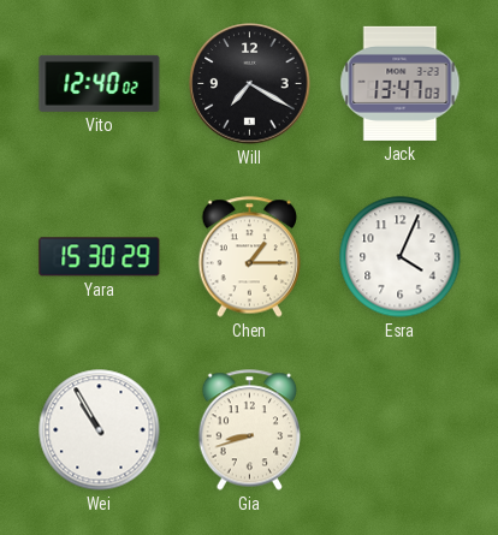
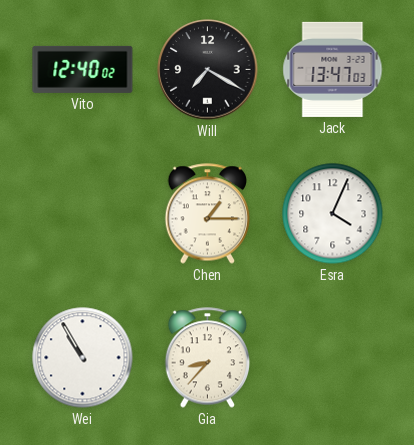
Yara: 15:30 -> none (100, 257)
Gia: 8:42 -> 8:37 (208, 358)
